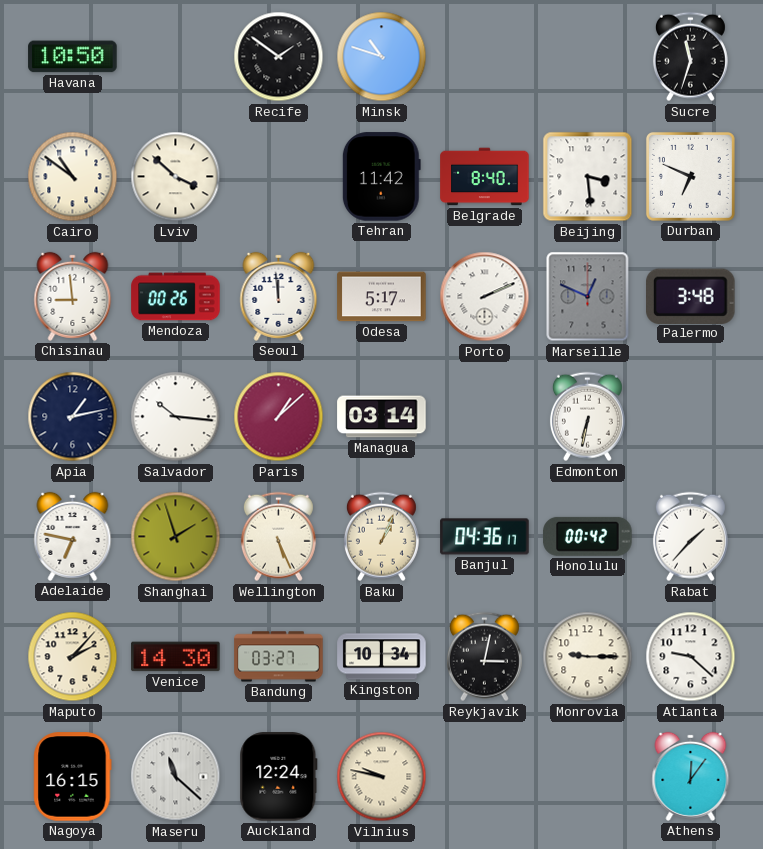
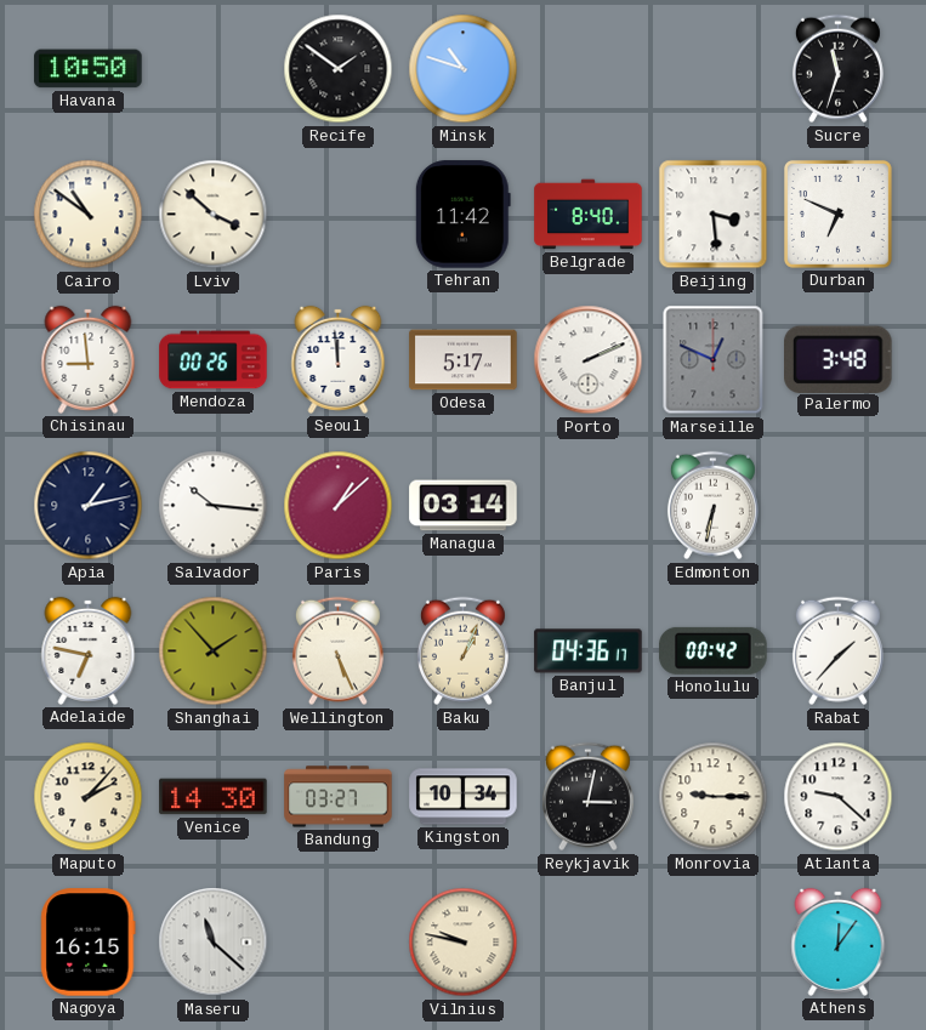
Shanghai: 1:57 -> 1:53 (214, 651)
Auckland: 12:24 -> none (279, 777)
